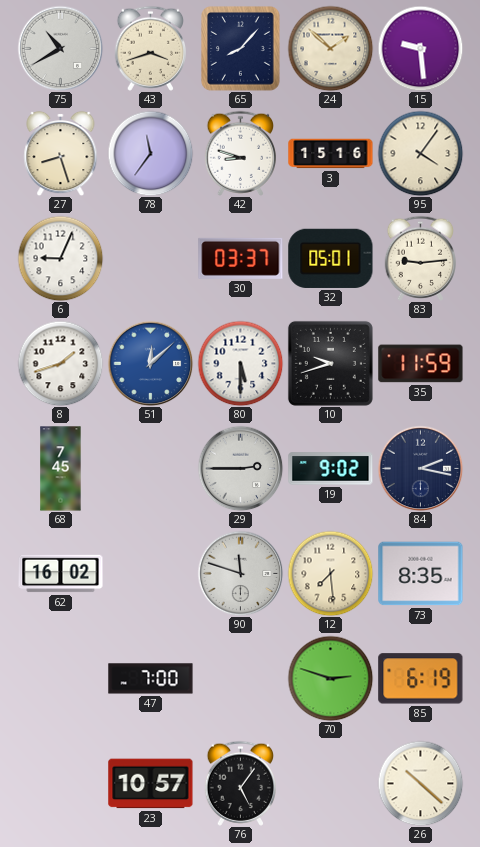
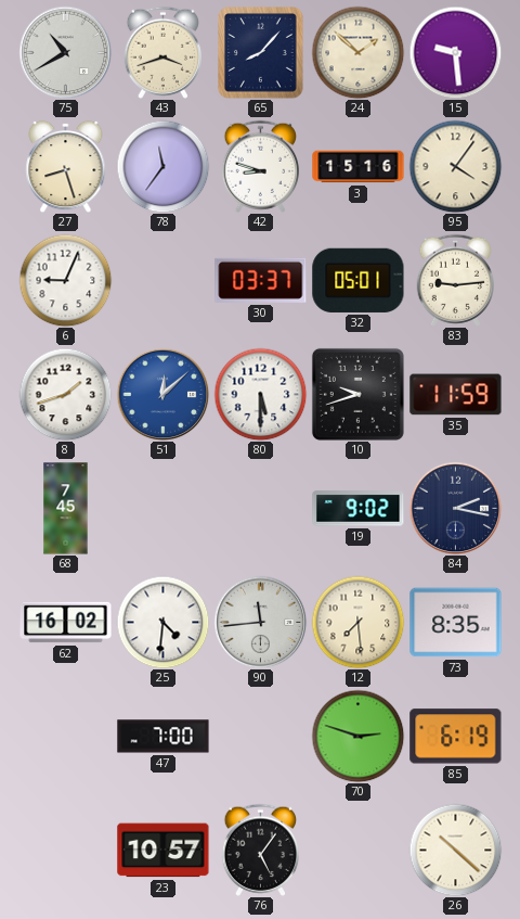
29: 2:45 -> none (240, 468)
25: none -> 4:31 (162, 622)
90: 11:48 -> 11:44 (260, 622)
